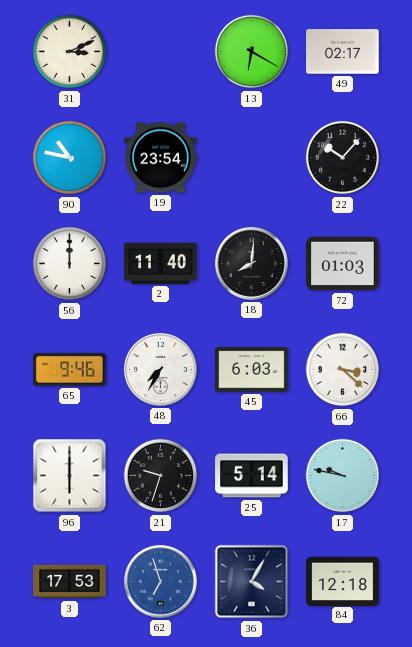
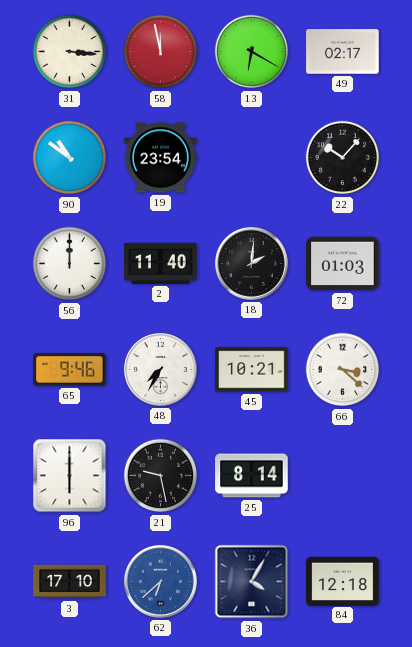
31: 3:11 -> 3:16 (70, 52)
58: none -> 11:58 (161, 52)
90: 10:47 -> 10:51 (70, 158)
18: 8:01 -> 2:01 (251, 263)
45: 6:03 -> 10:21 (252, 370)
21: 9:33 -> 9:28 (161, 476)
25: 5:14 -> 8:14 (252, 476)
17: 9:47 -> none (343, 476)
3: 17:53 -> 17:10 (70, 582)
62: 6:57 -> 6:38 (160, 581)
